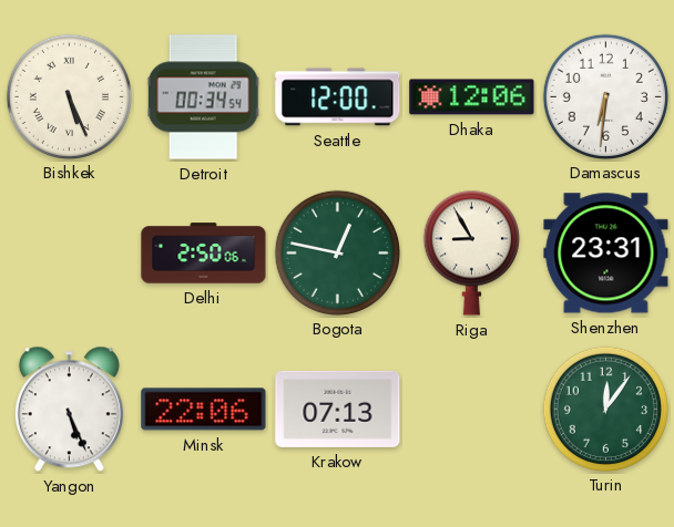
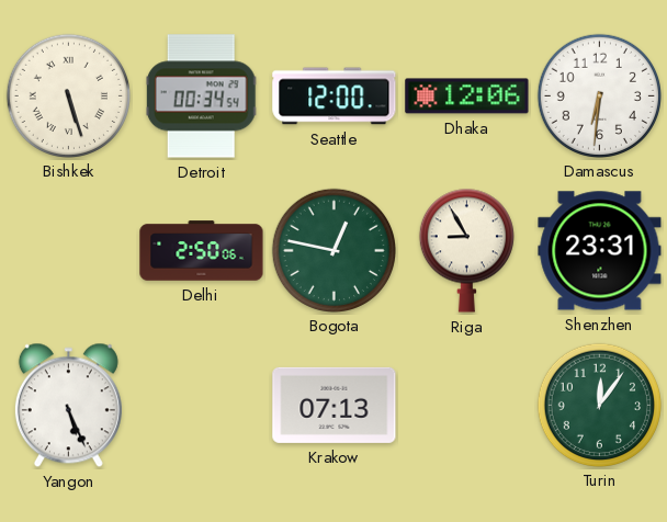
Bishkek: 5:26 -> 5:27 (68, 95)
Minsk: 22:06 -> none (204, 410)
